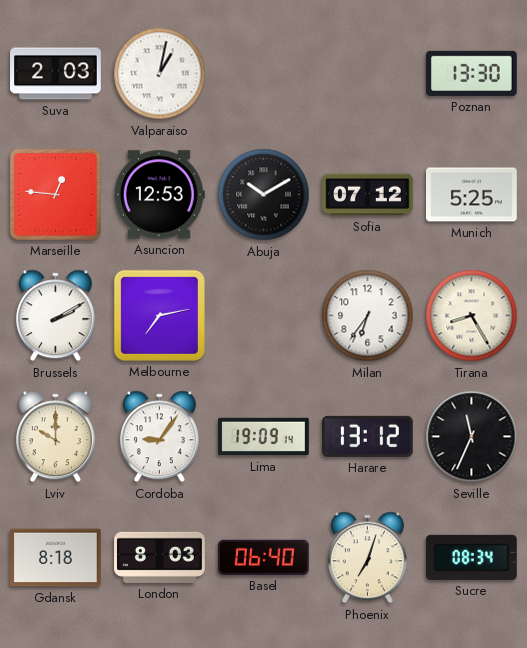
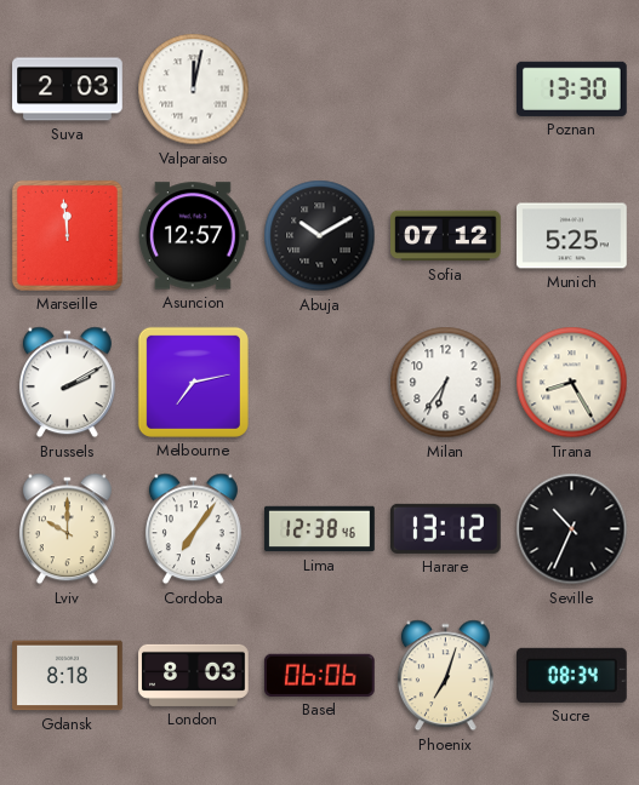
Valparaiso: 1:02 -> 12:02 (194, 90)
Marseille: 12:46 -> 11:59 (67, 235)
Asuncion: 12:53 -> 12:57 (193, 236)
Cordoba: 9:06 -> 7:06 (193, 529)
Lima: 19:09 -> 12:38 (320, 529)
Seville: 11:34 -> 10:34 (572, 529)
Basel: 06:40 -> 06:06 (319, 675)
